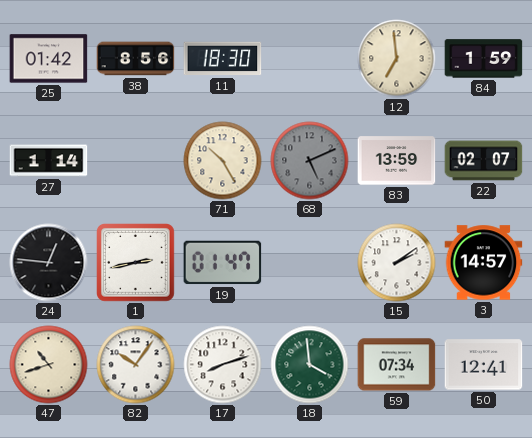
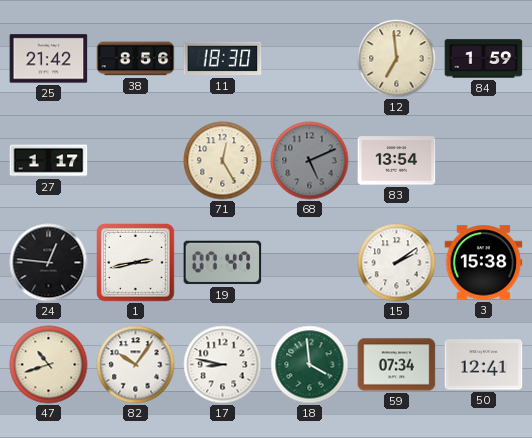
25: 01:42 -> 21:42 (49, 59)
27: 1:14 -> 1:17 (49, 161)
71: 10:25 -> 12:25 (223, 161)
83: 13:59 -> 13:54 (397, 161)
22: 02:07 -> none (484, 161)
19: 01:47 -> 07:47 (223, 263)
3: 14:57 -> 15:38 (484, 263)
17: 8:12 -> 8:47 (223, 365)
